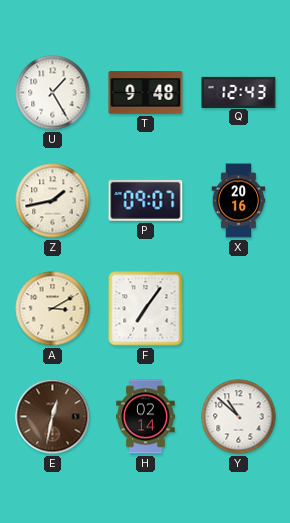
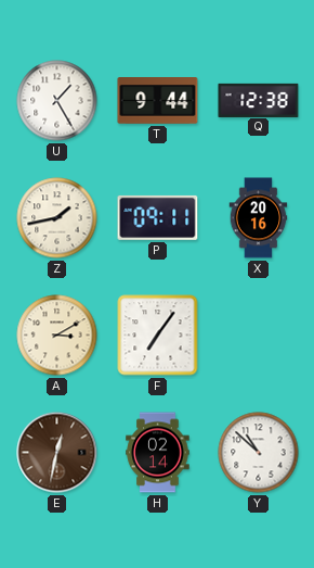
T: 9:48 -> 9:44 (158, 101)
Q: 12:43 -> 12:38 (259, 100)
P: 09:07 -> 09:11 (158, 217)
